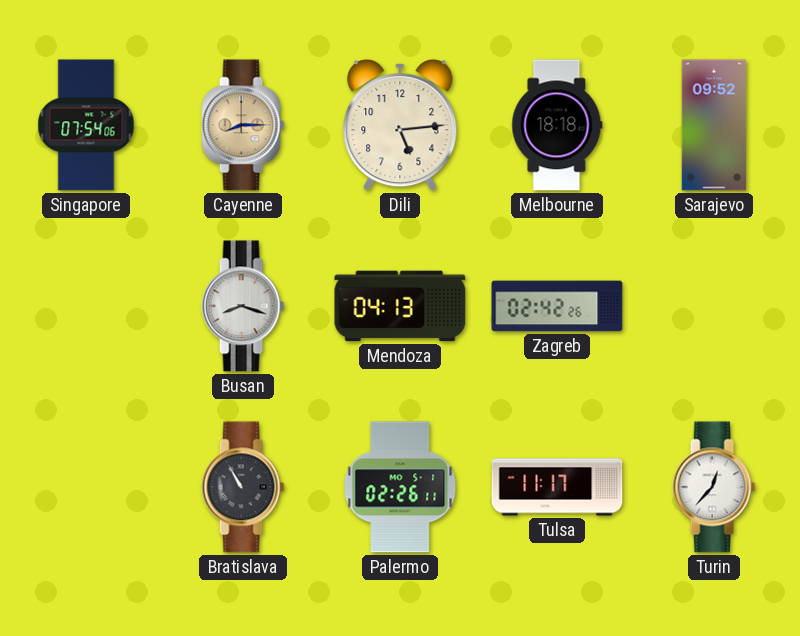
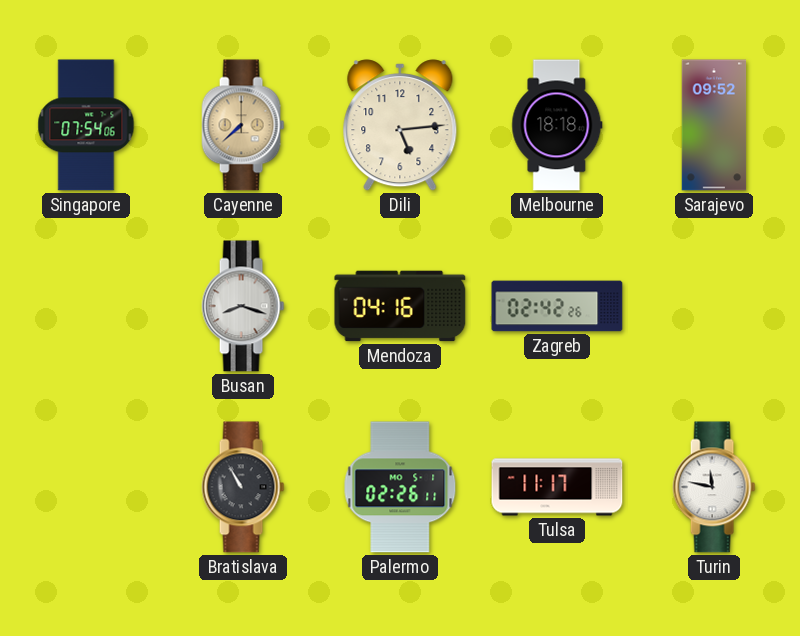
Cayenne: 8:15 -> 7:38 (243, 125)
Mendoza: 04:13 -> 04:16 (400, 306)
Turin: 12:37 -> 11:47 (714, 487)
